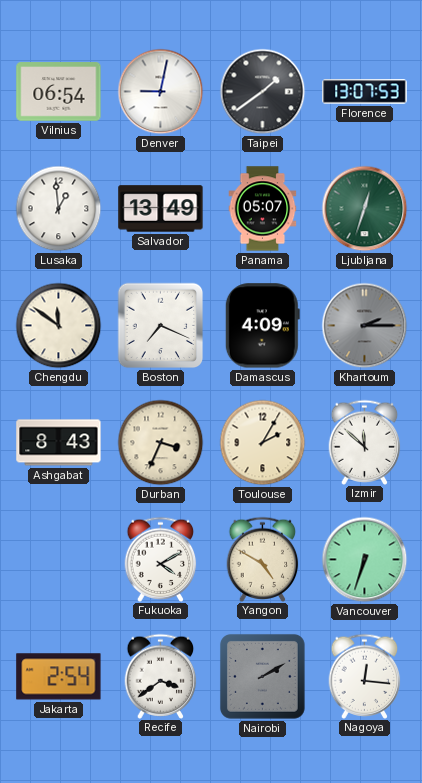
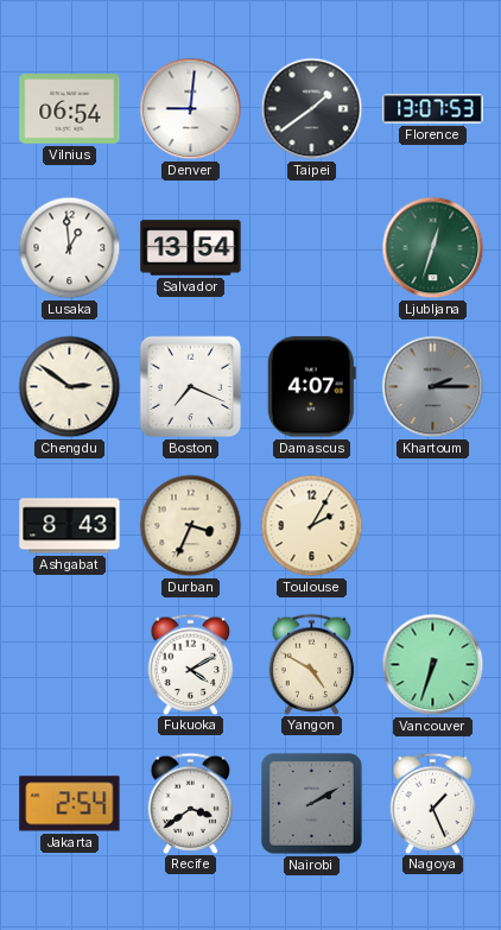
Denver: 9:02 -> 9:01 (191, 109)
Salvador: 13:49 -> 13:54 (191, 248)
Panama: 05:07 -> none (263, 209)
Chengdu: 11:51 -> 2:51 (70, 387)
Damascus: 4:09 -> 4:07 (311, 387)
Izmir: 11:52 -> none (365, 442)
Nagoya: 12:16 -> 1:26 (433, 803)
